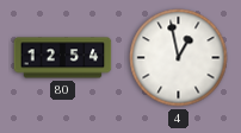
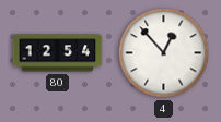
4: 12:58 -> 12:53 (164, 53)
